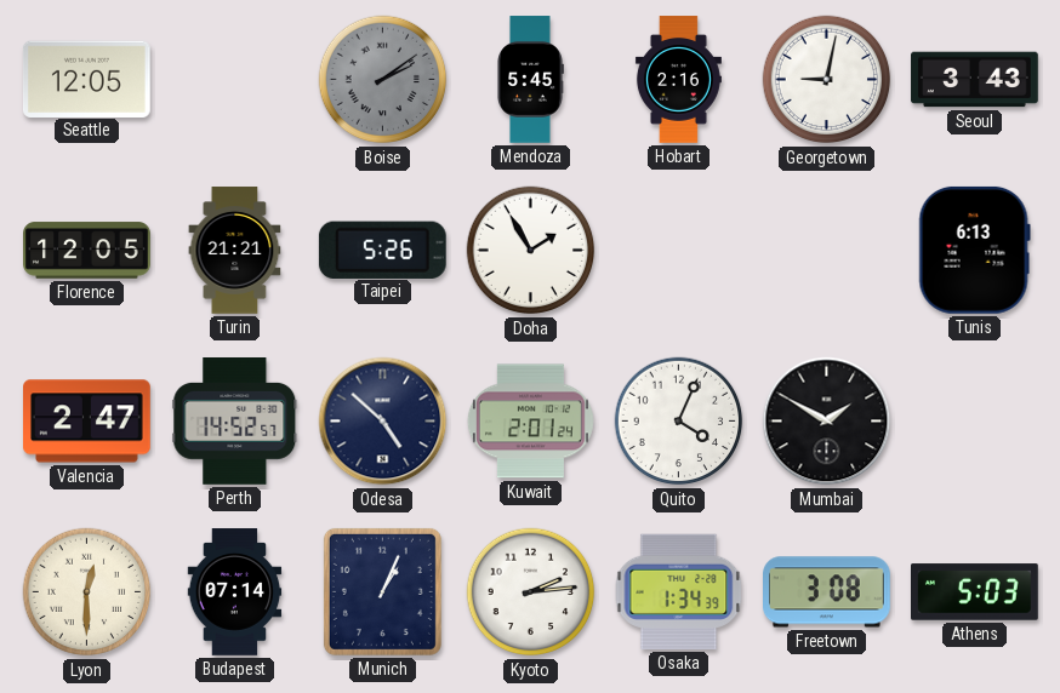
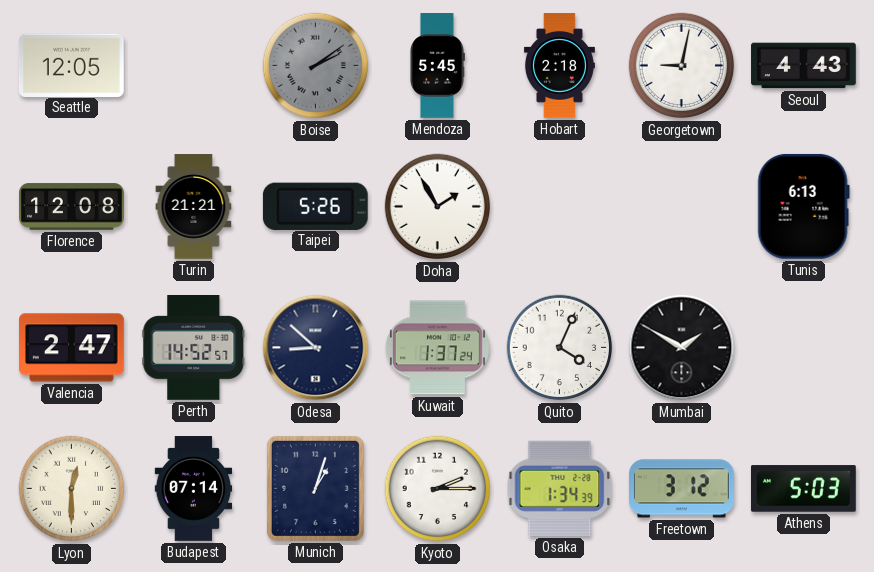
Hobart: 2:16 -> 2:18 (559, 66)
Seoul: 3:43 -> 4:43 (804, 66)
Florence: 12:05 -> 12:08 (72, 207)
Odesa: 4:52 -> 8:52 (316, 348)
Kuwait: 2:01 -> 1:37 (437, 348)
Munich: 1:04 -> 1:03 (315, 488)
Kyoto: 2:14 -> 2:15 (438, 489)
Freetown: 3:08 -> 3:12 (682, 489)
